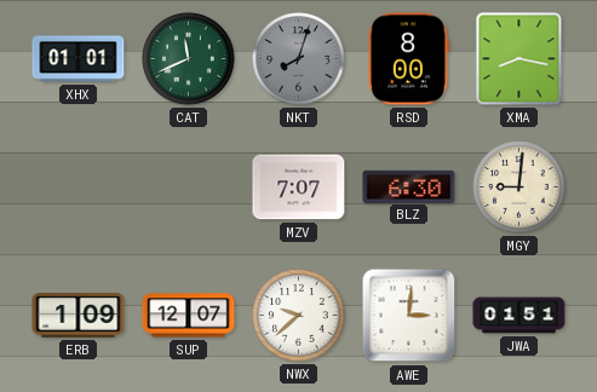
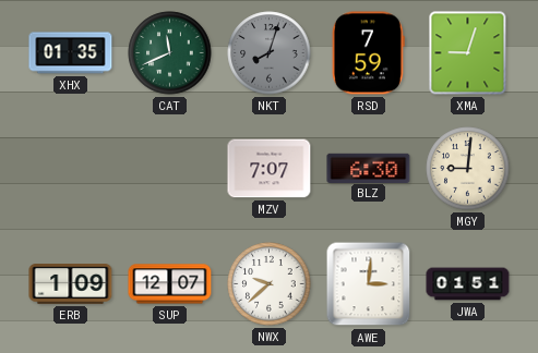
XHX: 01:01 -> 01:35 (71, 53)
RSD: 8:00 -> 7:59 (368, 53)
XMA: 8:17 -> 9:03 (468, 53)
